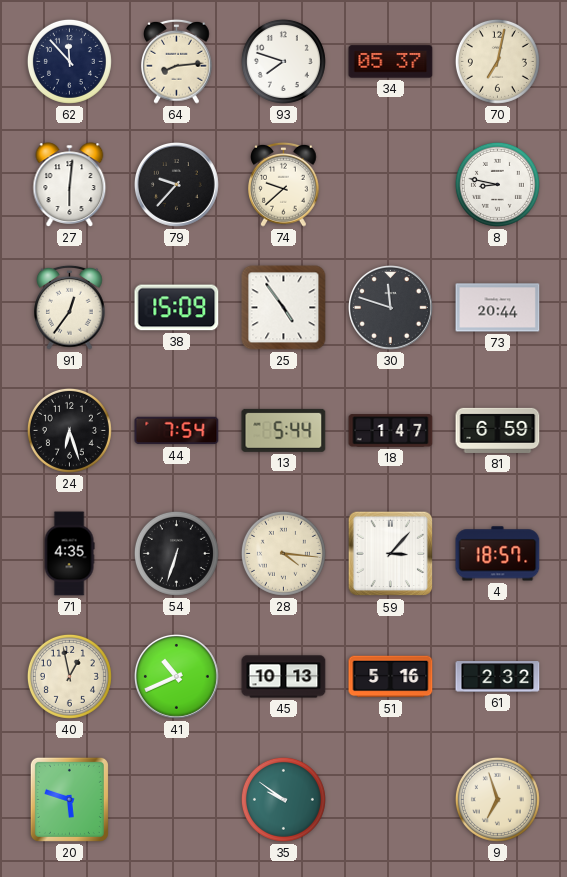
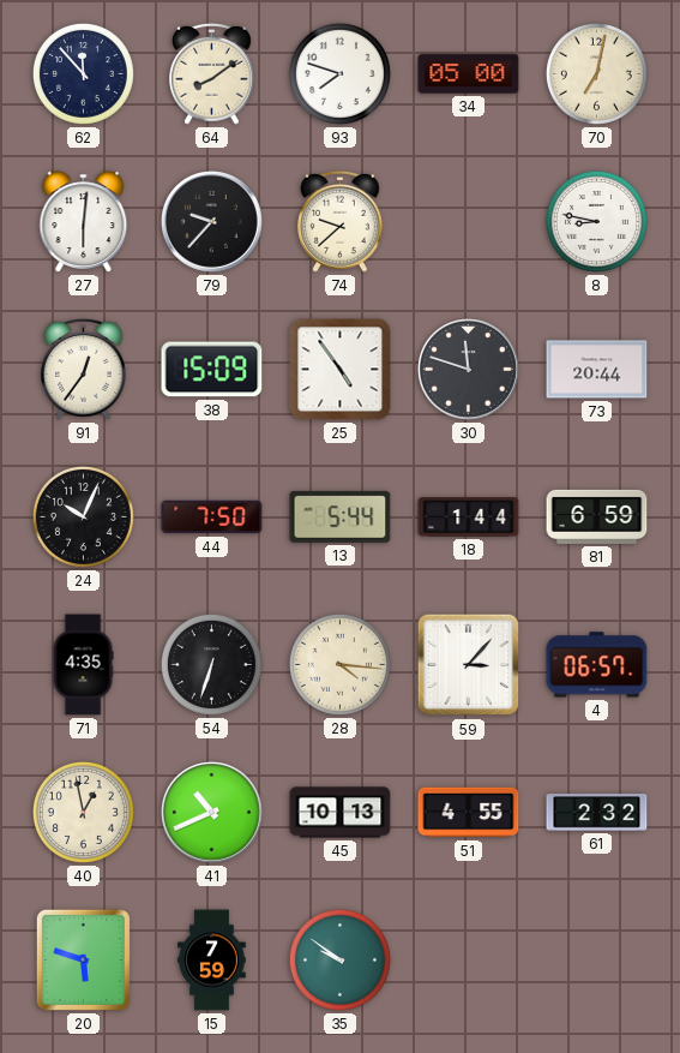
64: 8:14 -> 8:09 (212, 73)
34: 05:37 -> 05:00 (469, 74)
24: 6:27 -> 10:04 (83, 516)
44: 7:54 -> 7:50 (212, 517)
18: 1:47 -> 1:44 (469, 517)
4: 18:57 -> 06:57 (597, 665)
51: 5:16 -> 4:55 (469, 813)
15: none -> 7:59 (212, 961)
9: 6:57 -> none (497, 799)
